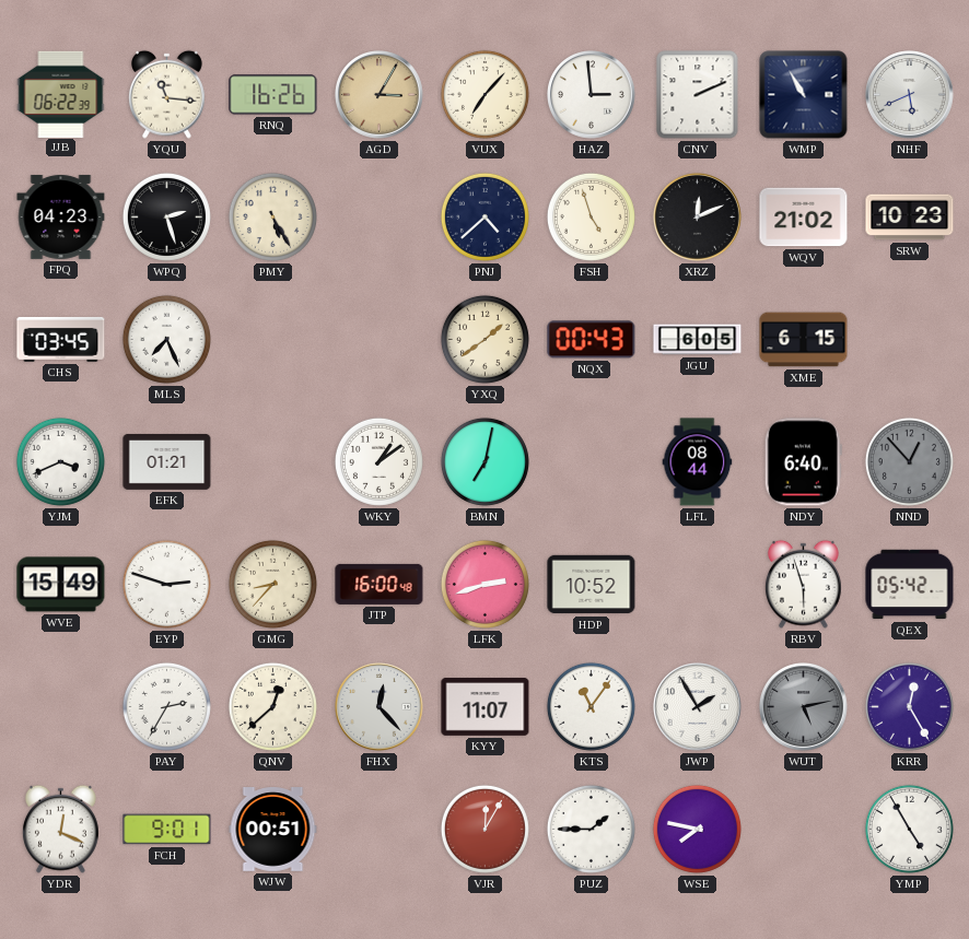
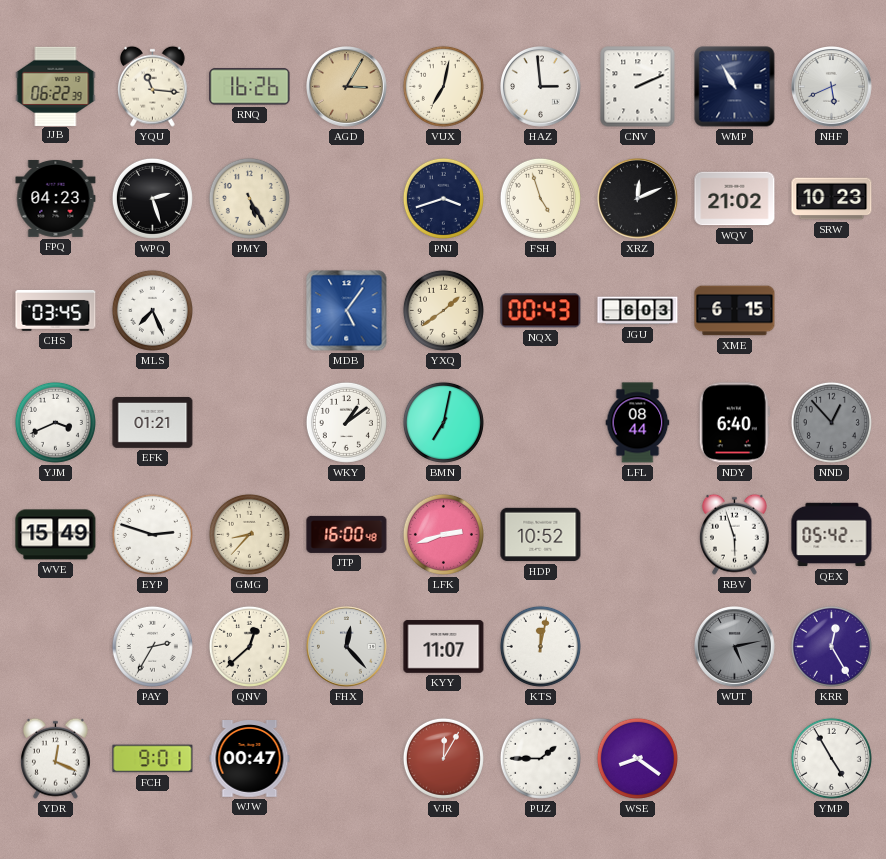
VUX: 7:07 -> 7:02 (443, 86)
PNJ: 4:38 -> 3:42 (443, 198)
MDB: none -> 5:06 (347, 311)
JGU: 6:05 -> 6:03 (638, 311)
KTS: 11:06 -> 12:02 (540, 646)
JWP: 1:55 -> none (698, 707)
WJW: 00:51 -> 00:47 (250, 759)
WSE: 7:47 -> 8:21 (637, 758)
